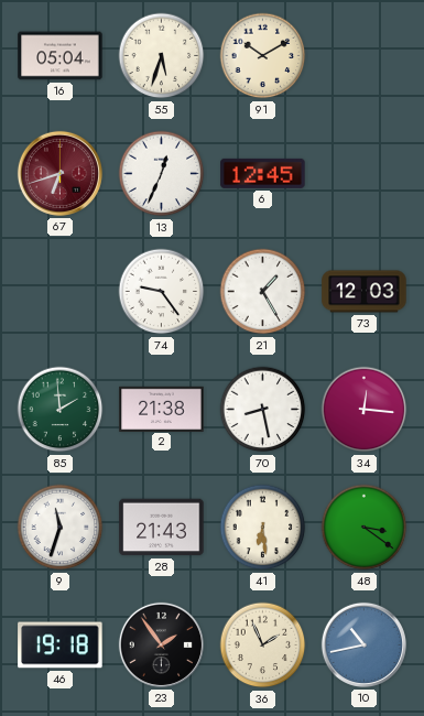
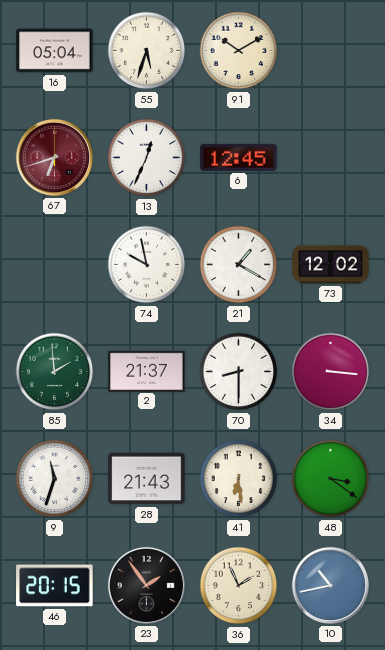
74: 9:24 -> 9:58 (147, 265)
21: 1:25 -> 1:20 (239, 265)
73: 12:03 -> 12:02 (331, 265)
2: 21:38 -> 21:37 (147, 371)
70: 8:28 -> 8:30 (239, 372)
34: 12:16 -> 3:16 (331, 372)
46: 19:18 -> 20:15 (55, 586)
